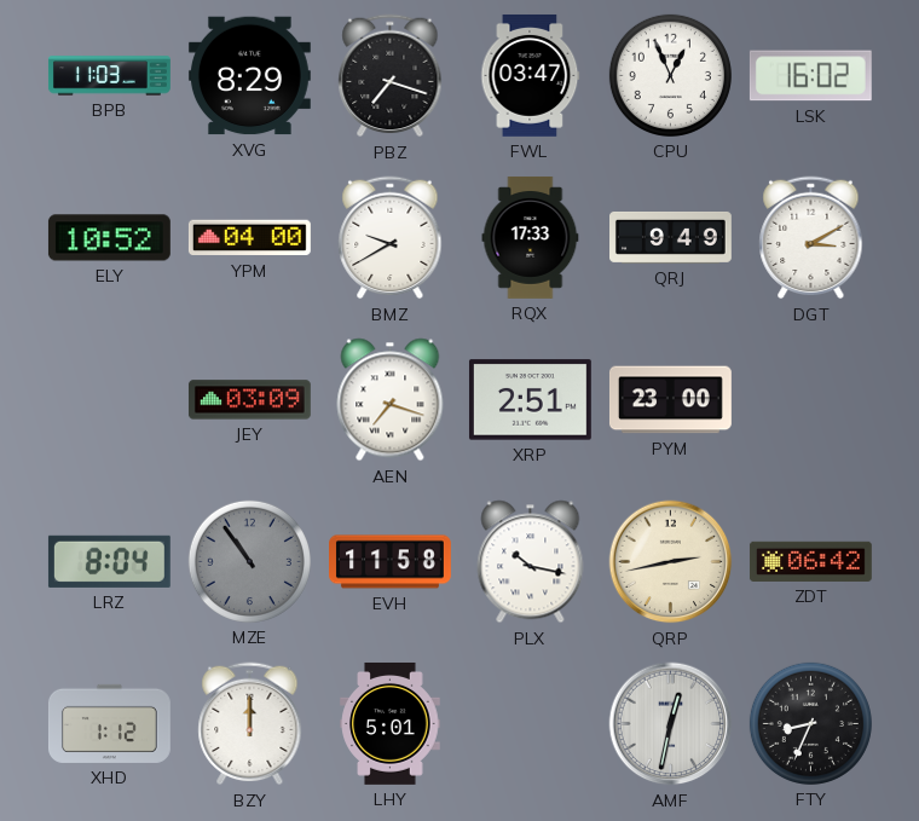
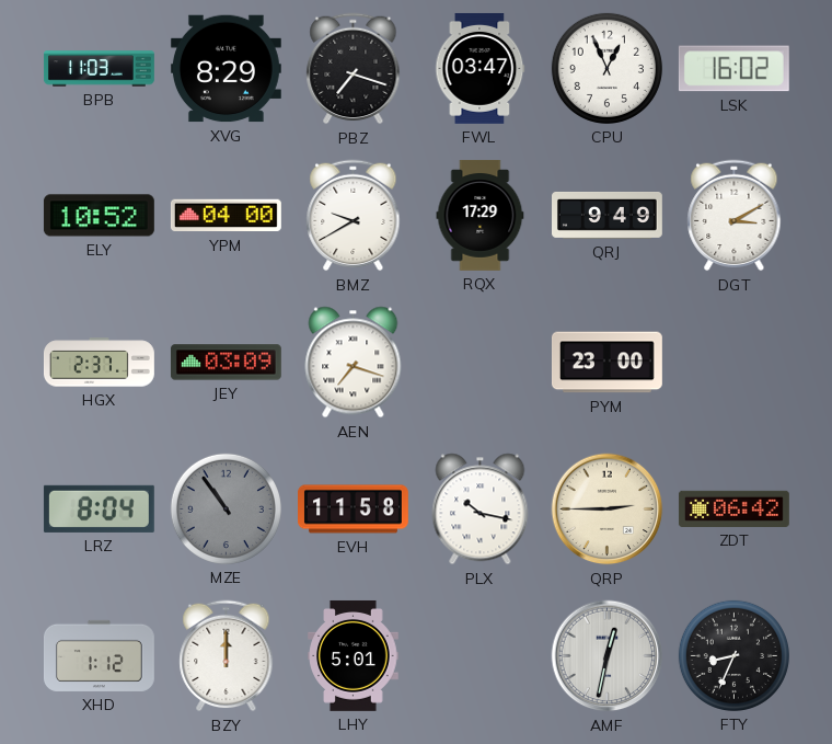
RQX: 17:33 -> 17:29 (481, 215)
HGX: none -> 2:37 (100, 363)
XRP: 2:51 -> none (530, 400)
QRP: 2:43 -> 2:45 (608, 510)
